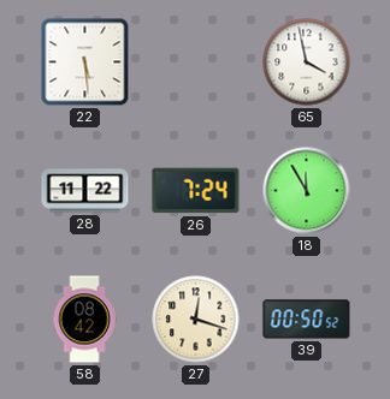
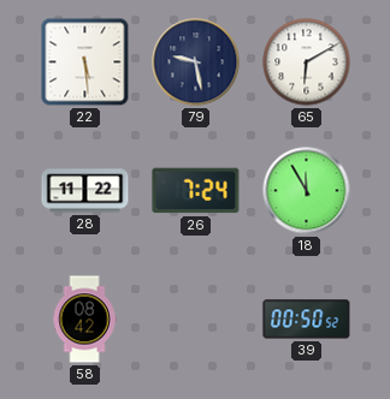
79: none -> 9:28 (196, 62)
65: 3:58 -> 6:10 (307, 62)
27: 12:18 -> none (196, 320)
